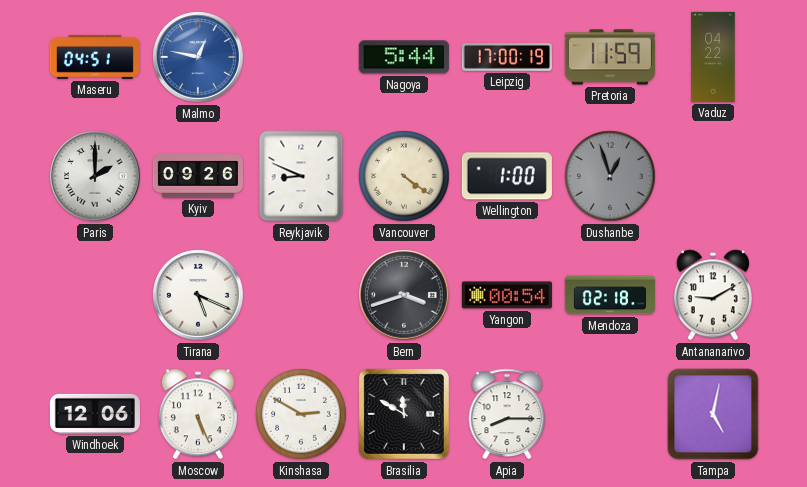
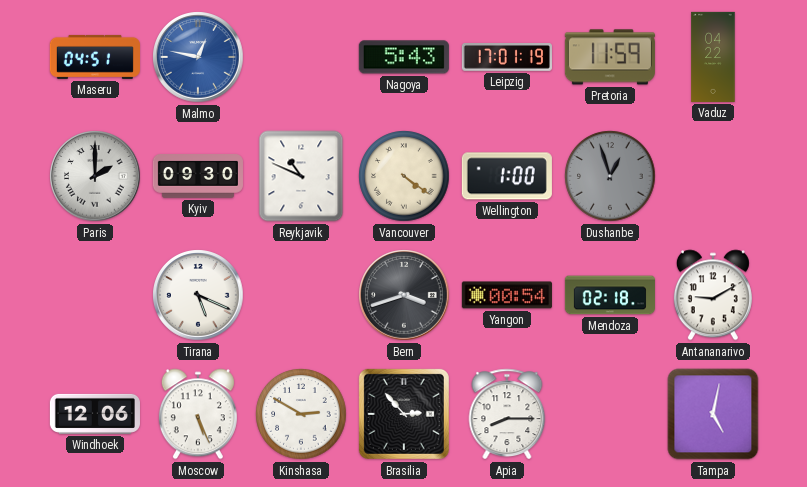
Nagoya: 5:44 -> 5:43 (404, 57)
Leipzig: 17:00 -> 17:01 (507, 58)
Kyiv: 09:26 -> 09:30 (198, 177)
Reykjavik: 8:49 -> 10:49 (301, 176)
Brasilia: 11:50 -> 2:53 (404, 414)
